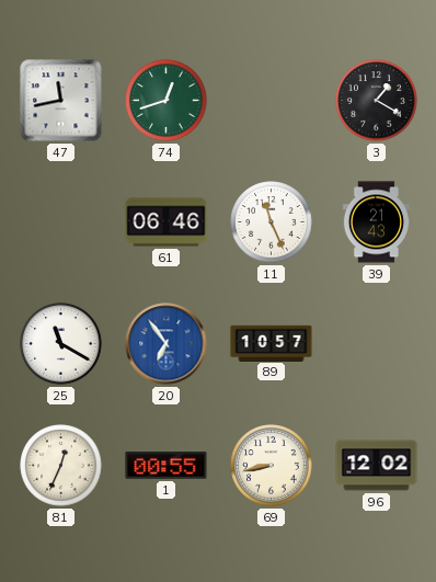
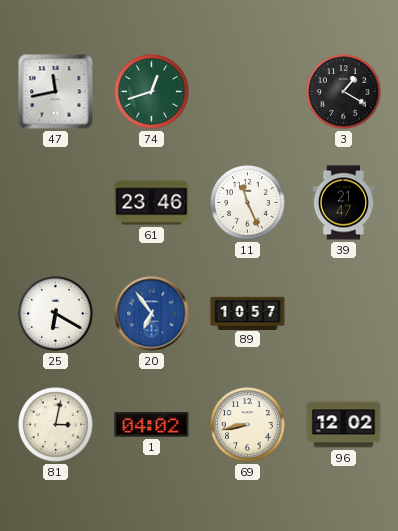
61: 06:46 -> 23:46 (152, 203)
39: 21:43 -> 21:47 (343, 203)
25: 11:20 -> 6:20 (56, 314)
81: 12:34 -> 3:02 (56, 425)
1: 00:55 -> 04:02 (152, 425)
